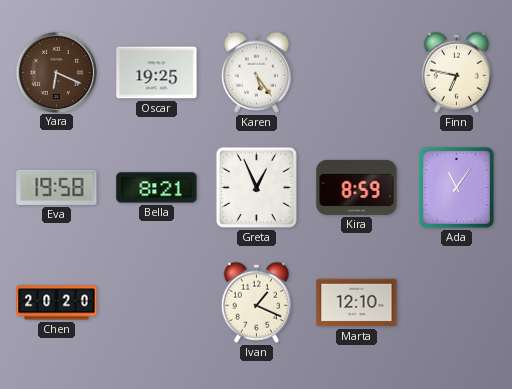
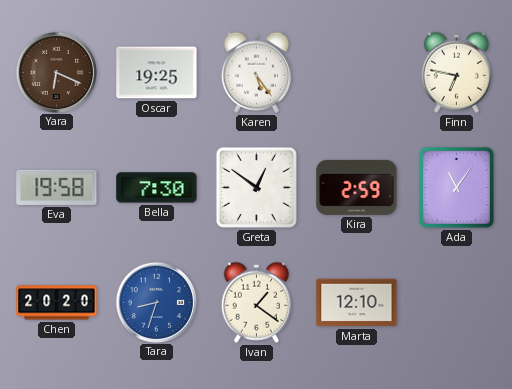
Bella: 8:21 -> 7:30 (157, 188)
Greta: 12:56 -> 12:51 (256, 187)
Kira: 8:59 -> 2:59 (357, 187)
Tara: none -> 8:33 (156, 302)
Ivan: 1:19 -> 1:21 (256, 302)
